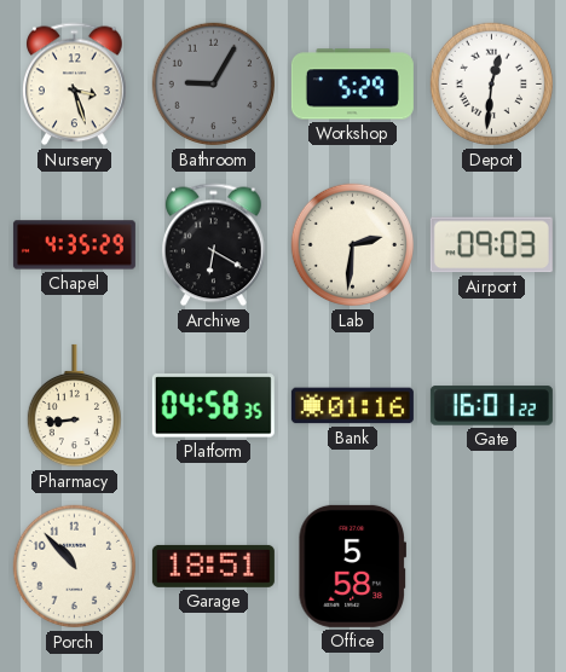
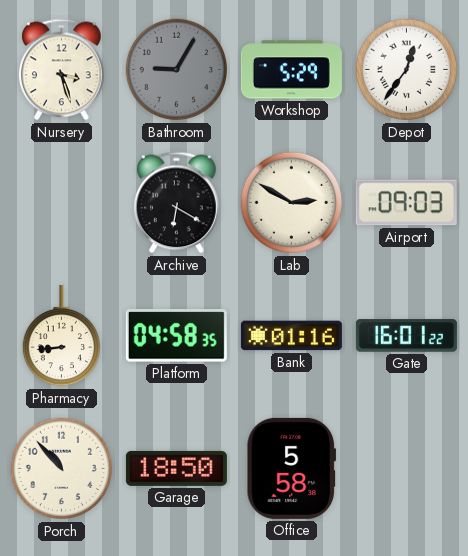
Depot: 12:31 -> 12:36 (407, 70)
Chapel: 4:35 -> none (74, 245)
Lab: 2:31 -> 2:50 (292, 203)
Garage: 18:51 -> 18:50 (176, 468)
